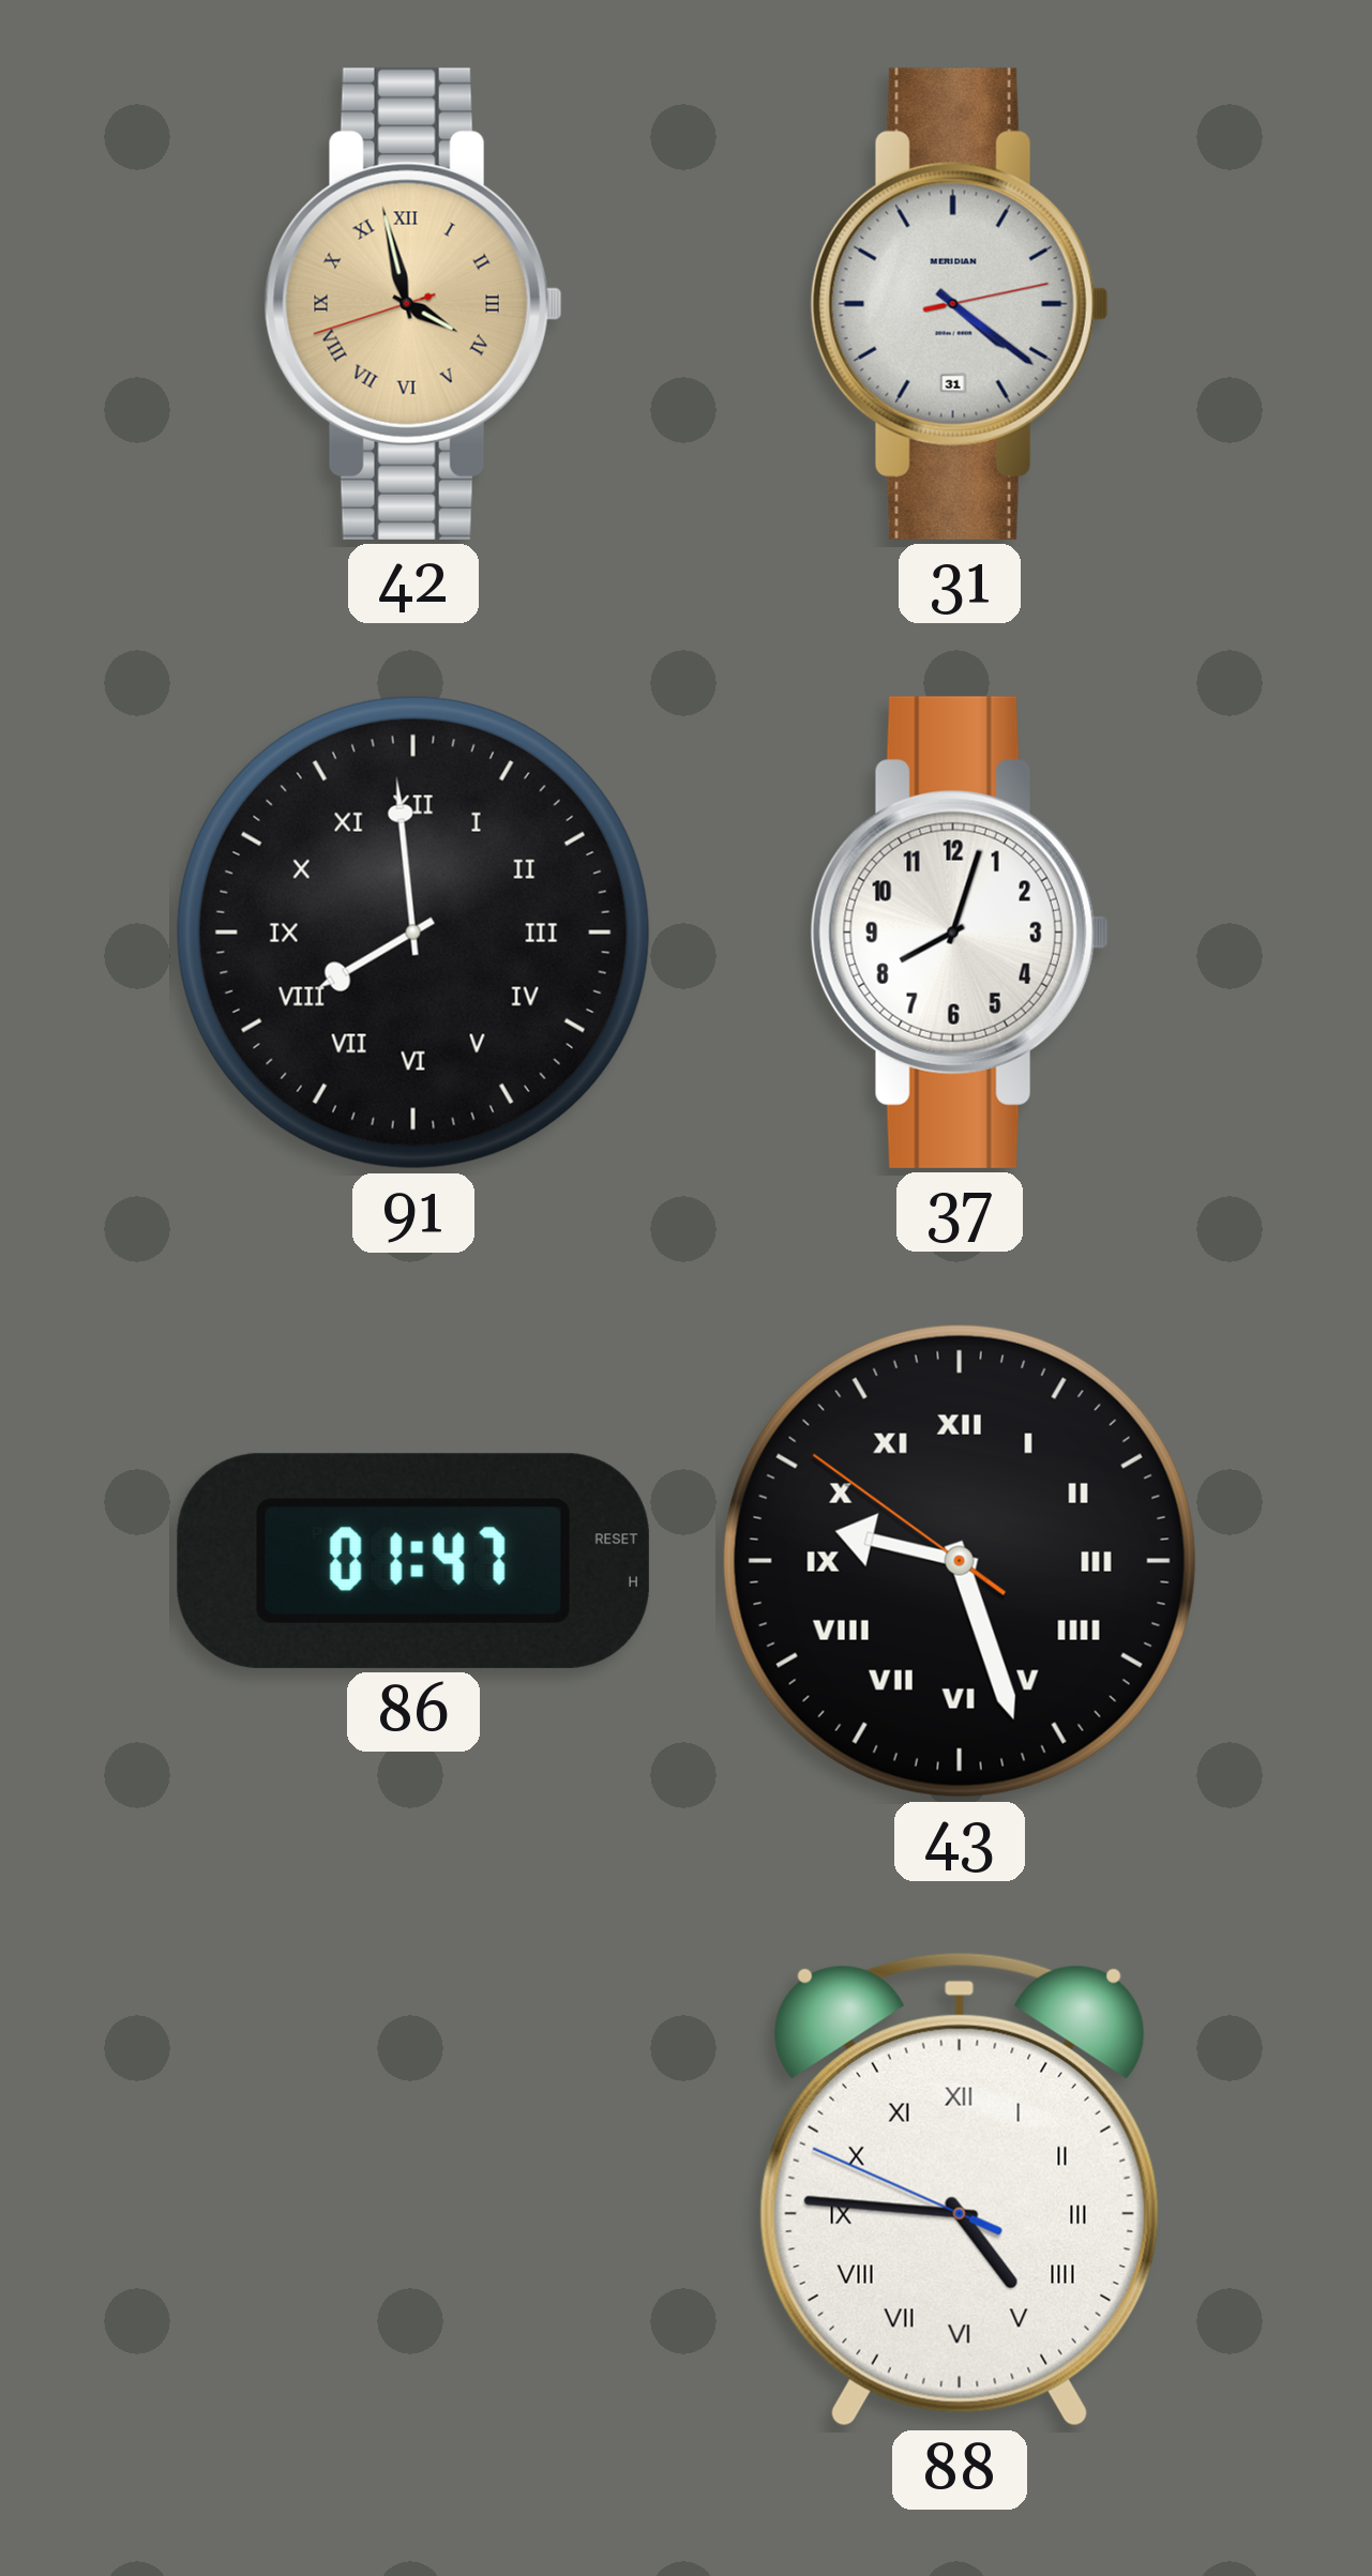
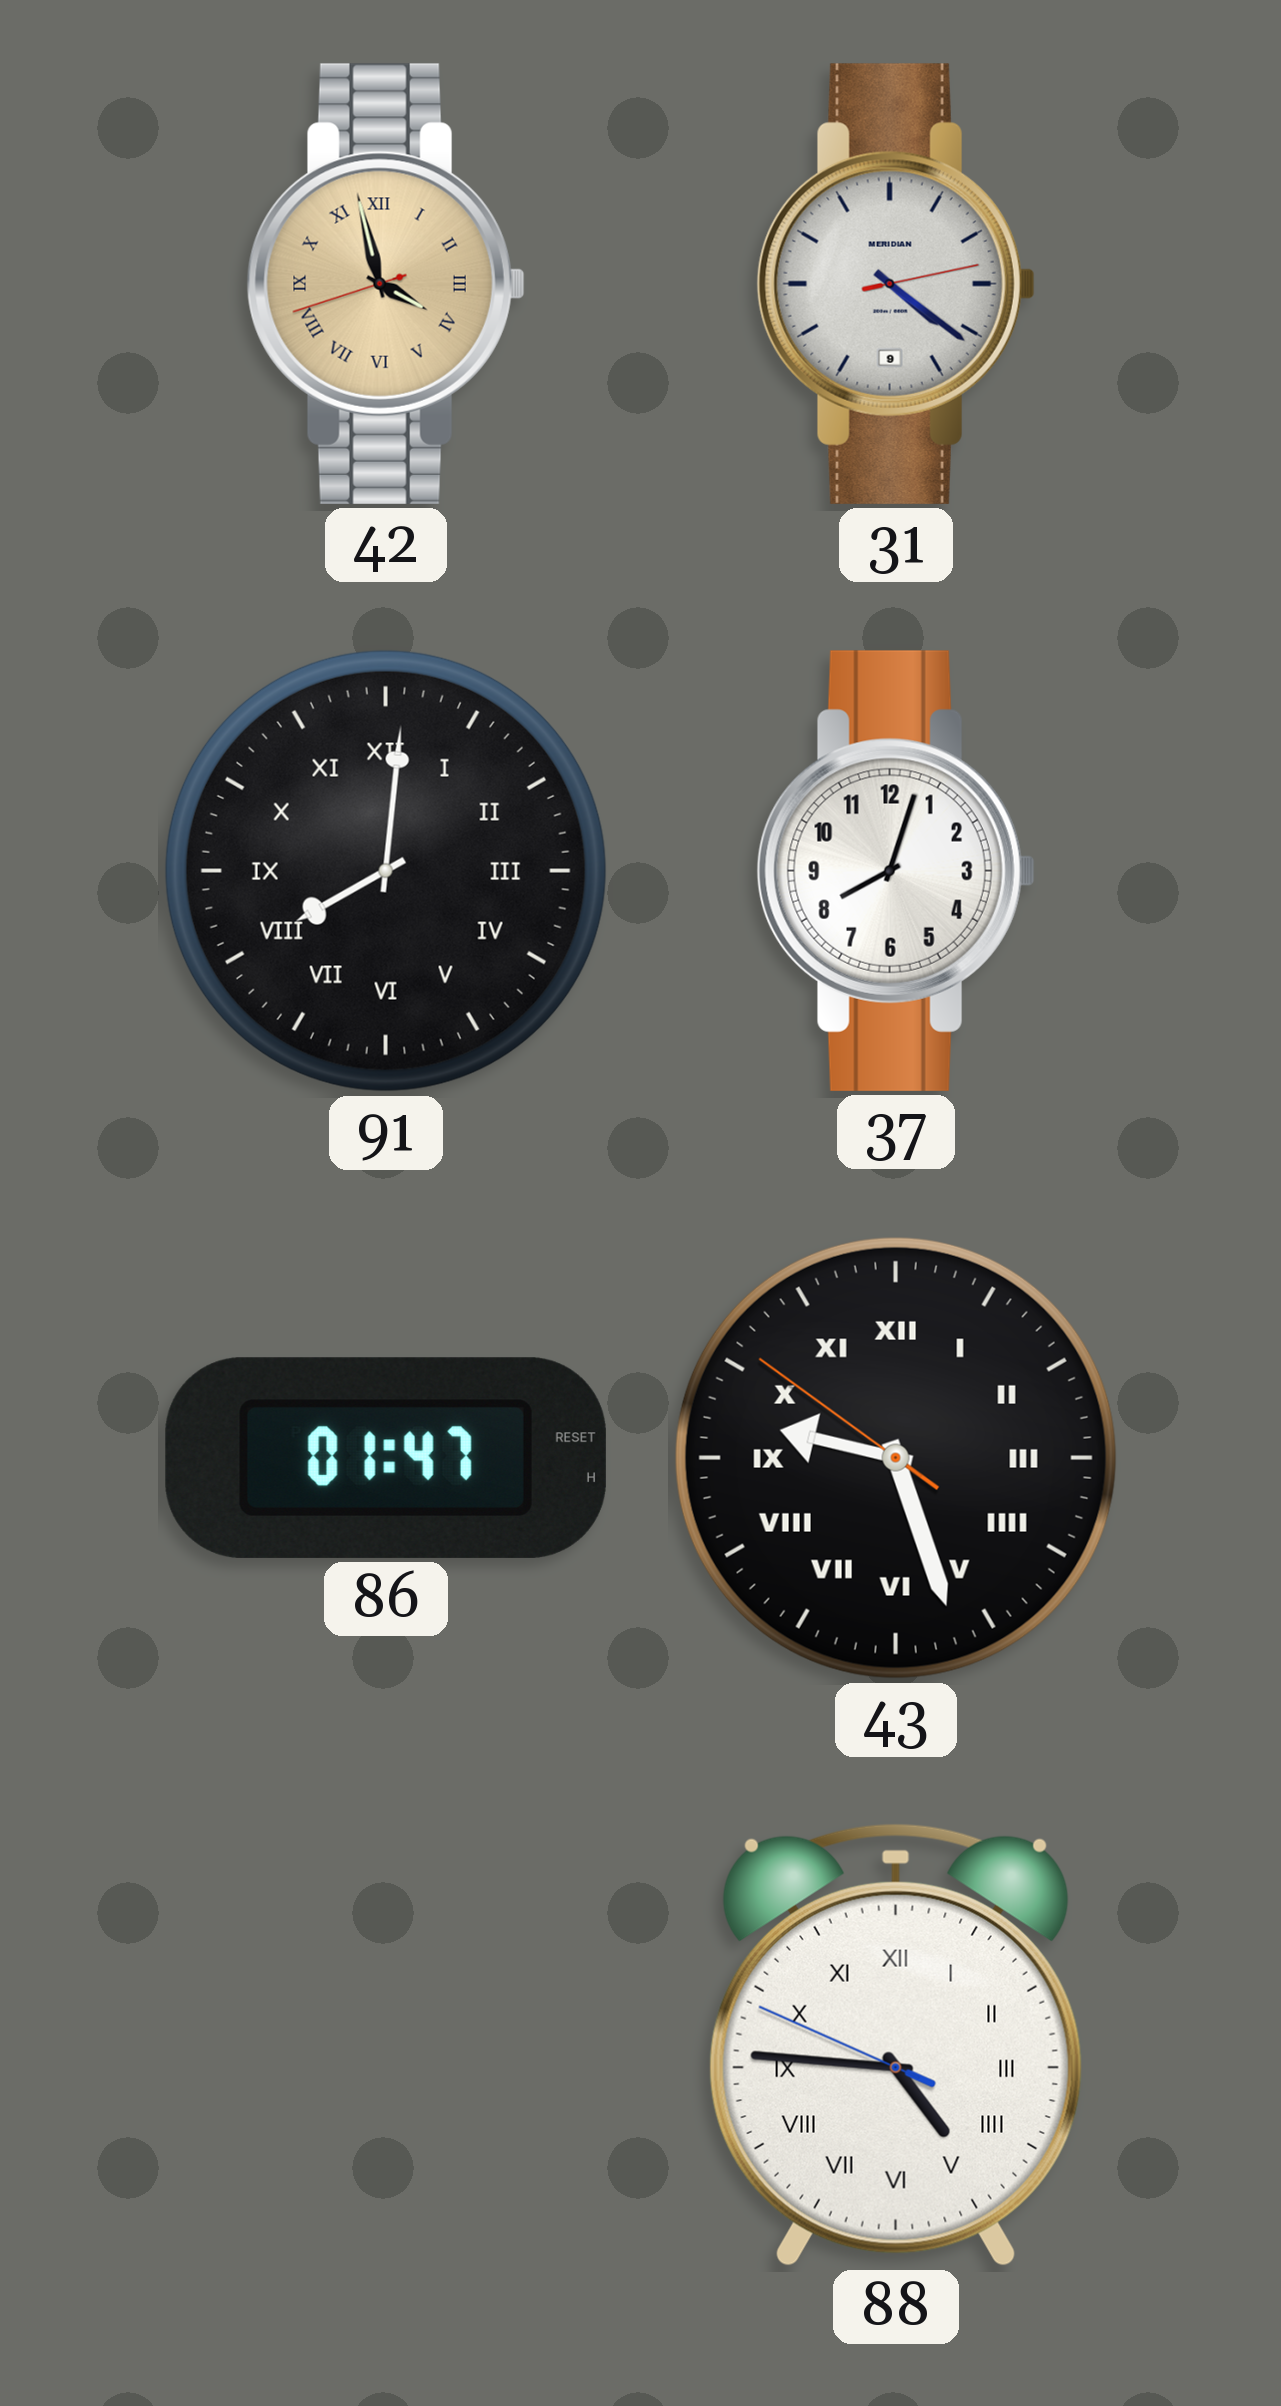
31 date: 31 -> 9 (896, 284)
91: 7:59 -> 8:01 (386, 871)
